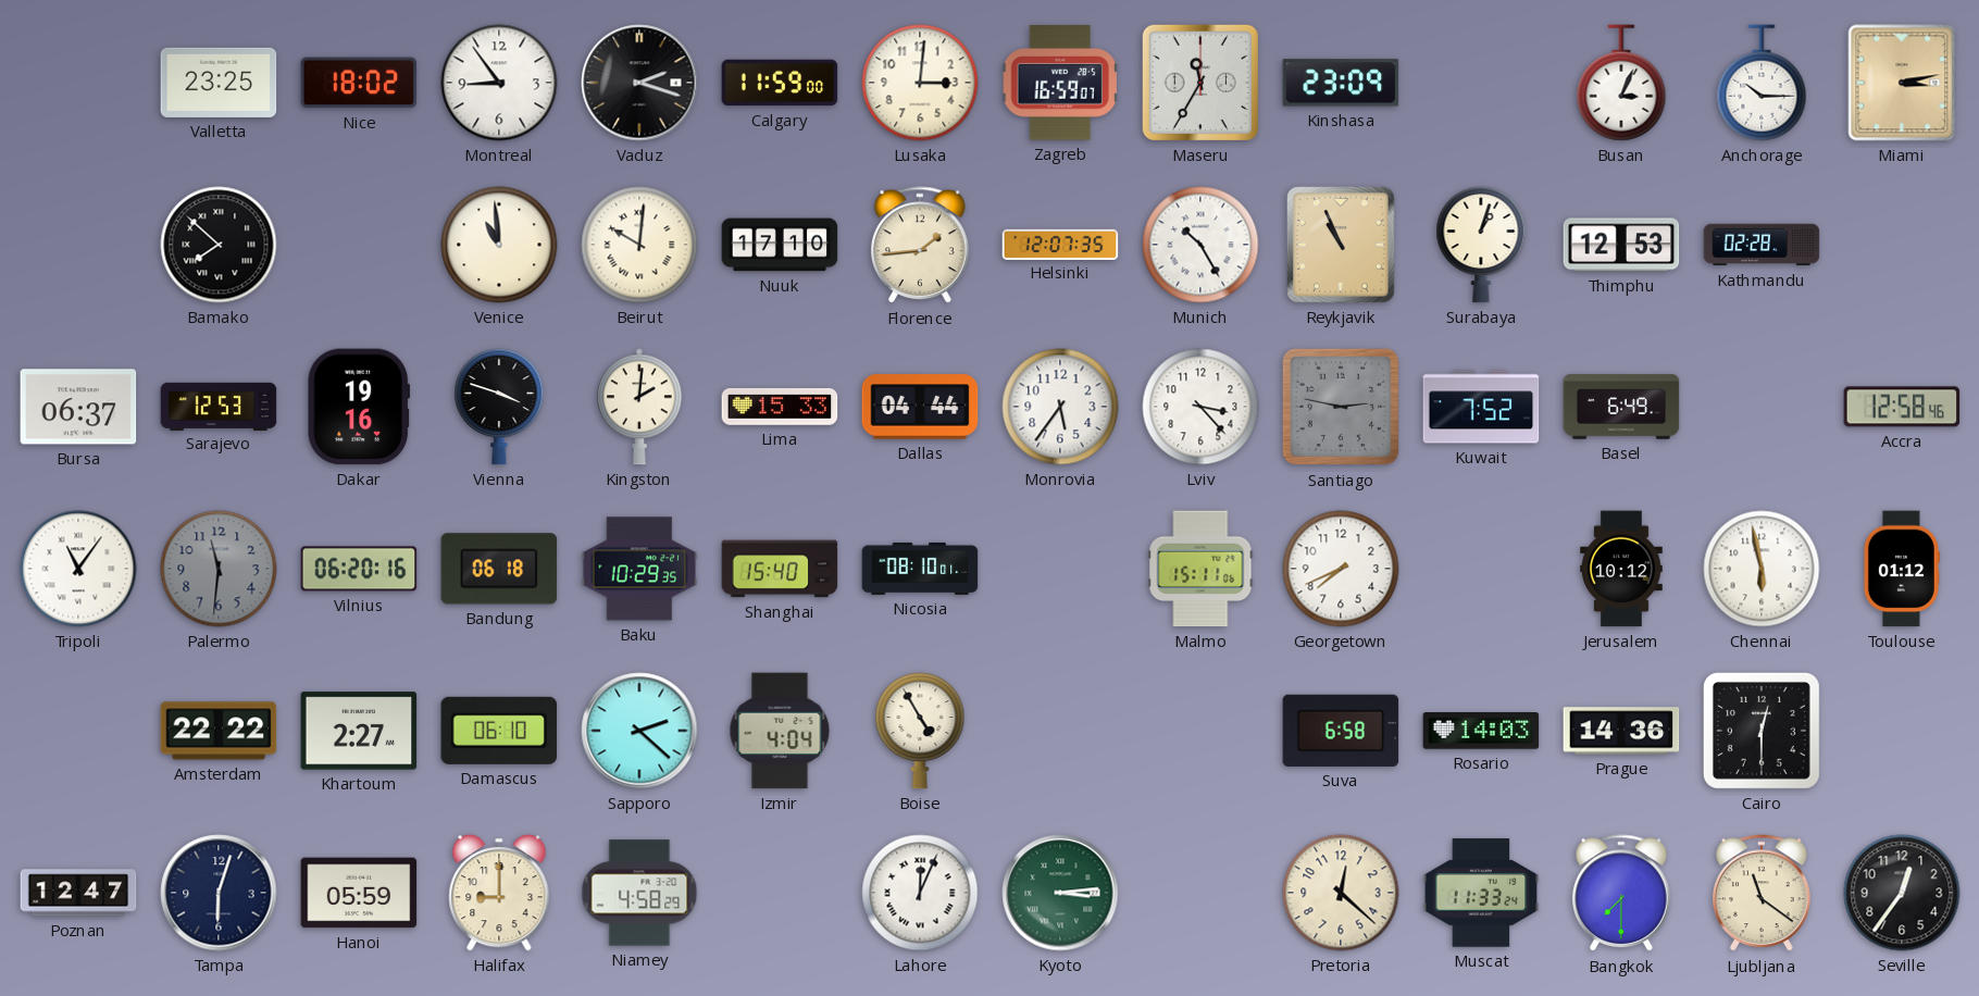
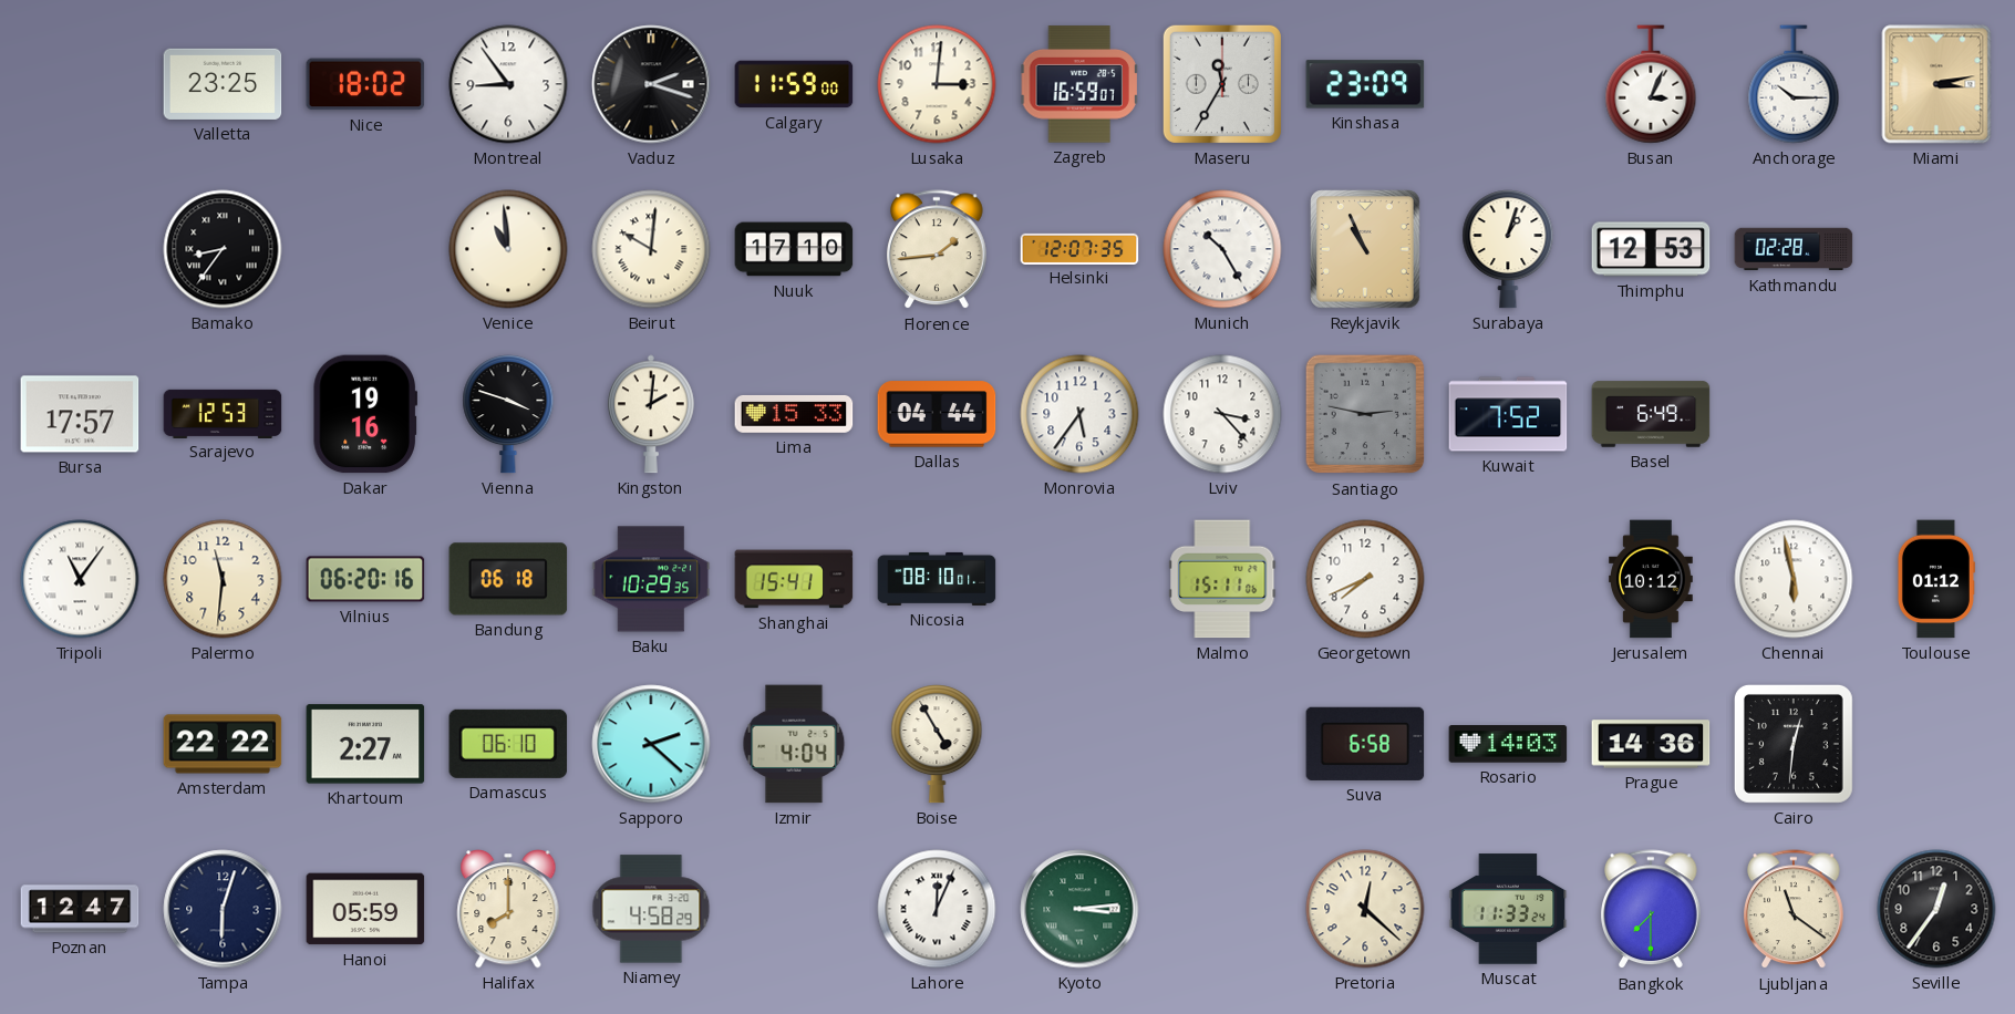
Bamako: 7:52 -> 8:36 (223, 249)
Bursa: 06:37 -> 17:57 (80, 414)
Accra: 12:58 -> none (1902, 407)
Palermo dial: grey -> cream (223, 579)
Shanghai: 15:40 -> 15:41 (794, 579)
Cairo: 12:30 -> 12:31 (1794, 744)
Halifax: 9:00 -> 8:00 (508, 910)
